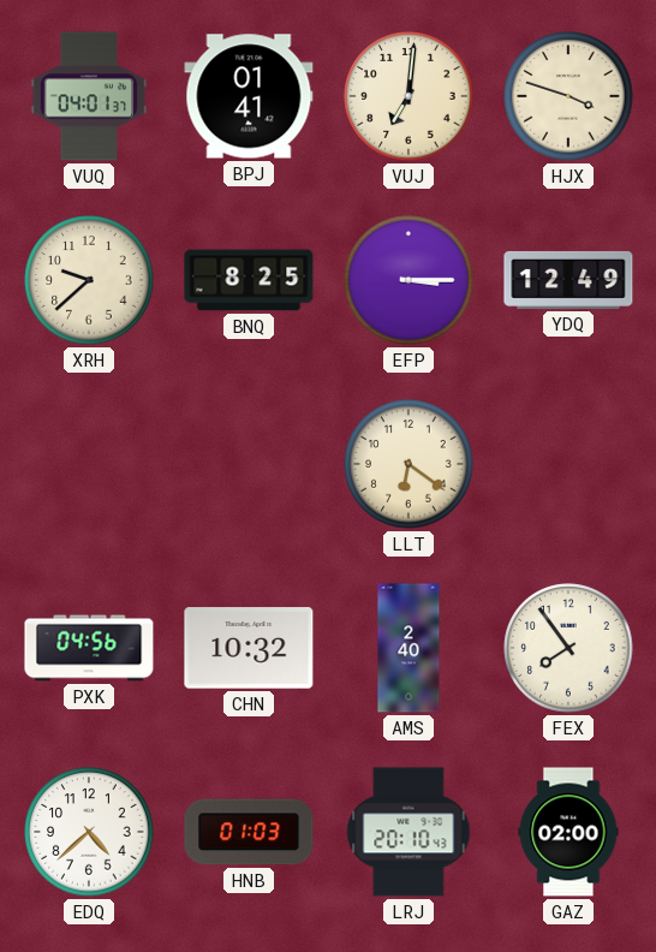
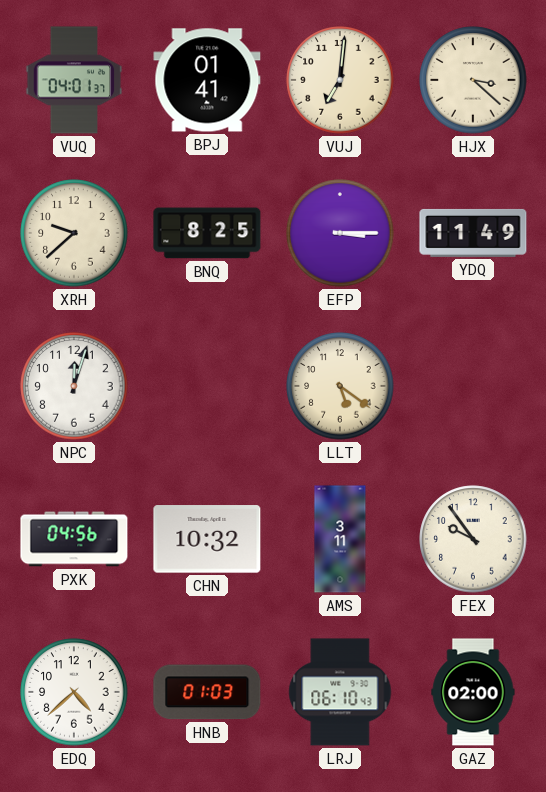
HJX: 3:48 -> 3:22 (473, 80)
YDQ: 12:49 -> 11:49 (473, 233)
NPC: none -> 12:03 (74, 386)
LLT: 6:21 -> 5:21 (340, 386)
AMS: 2:40 -> 3:11 (340, 539)
FEX: 7:54 -> 9:54 (473, 539)
LRJ: 20:10 -> 06:10 (340, 692)
